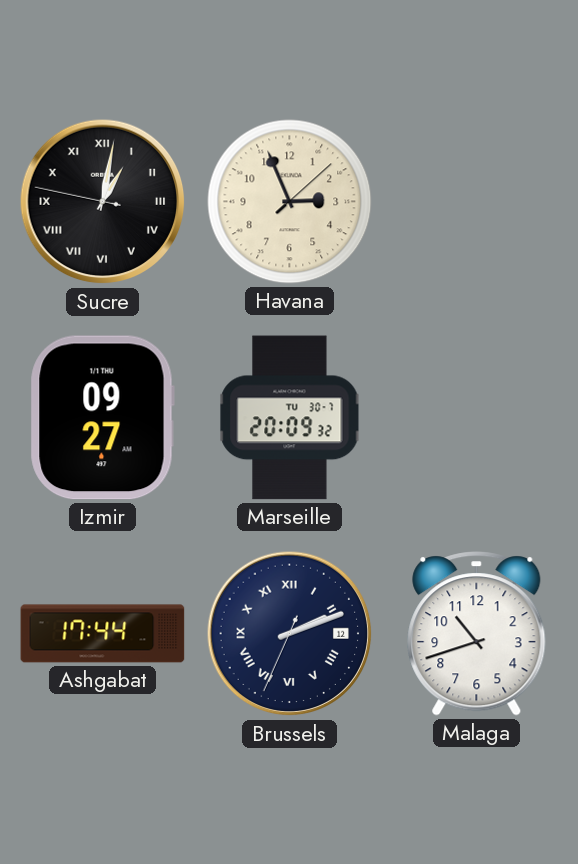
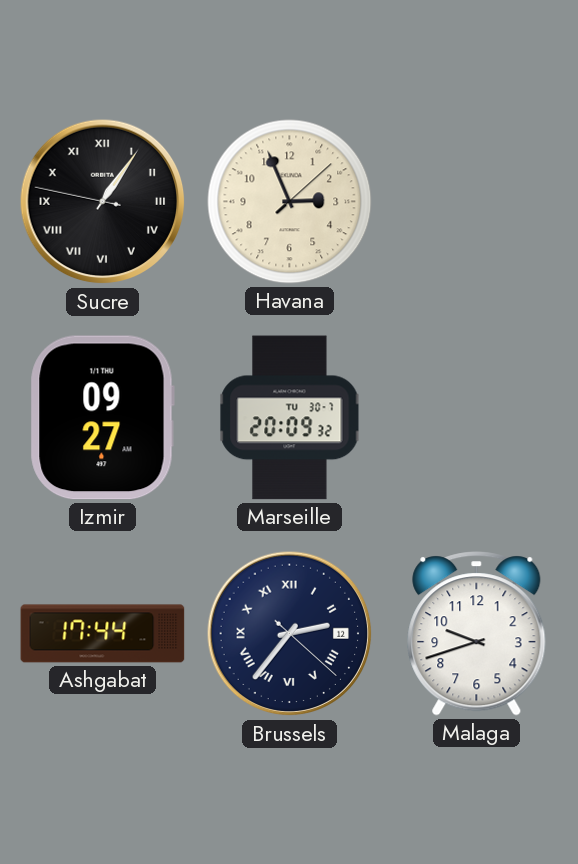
Sucre: 1:01 -> 1:05 (103, 202)
Brussels: 2:11 -> 2:36 (290, 634)
Malaga: 10:42 -> 9:42 (477, 634)
